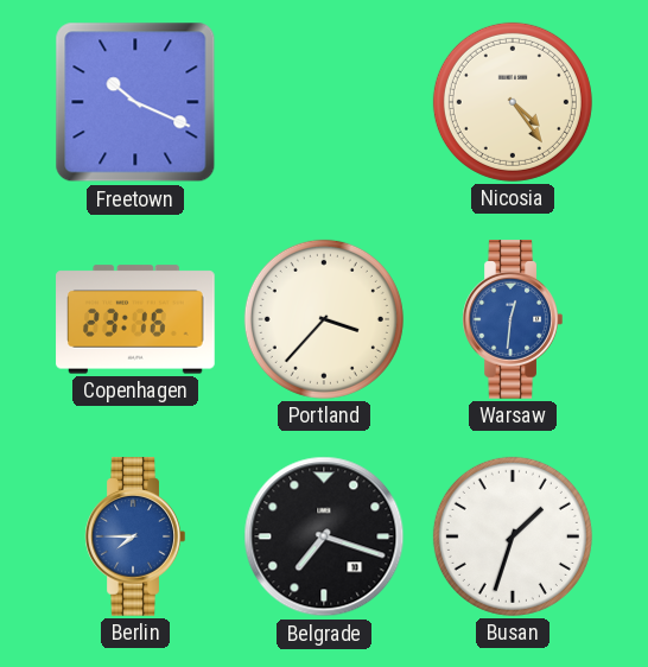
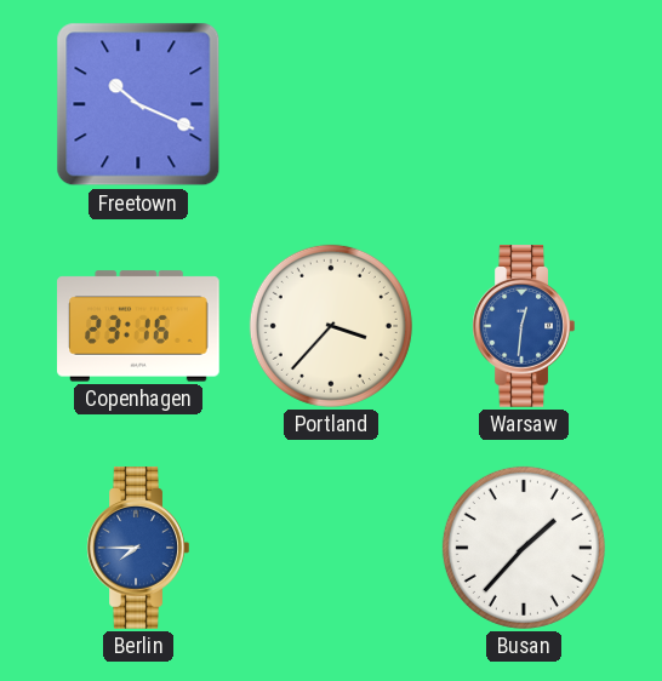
Nicosia: 4:24 -> none (513, 102)
Belgrade: 7:18 -> none (324, 536)
Busan: 1:33 -> 1:37 (524, 548)
